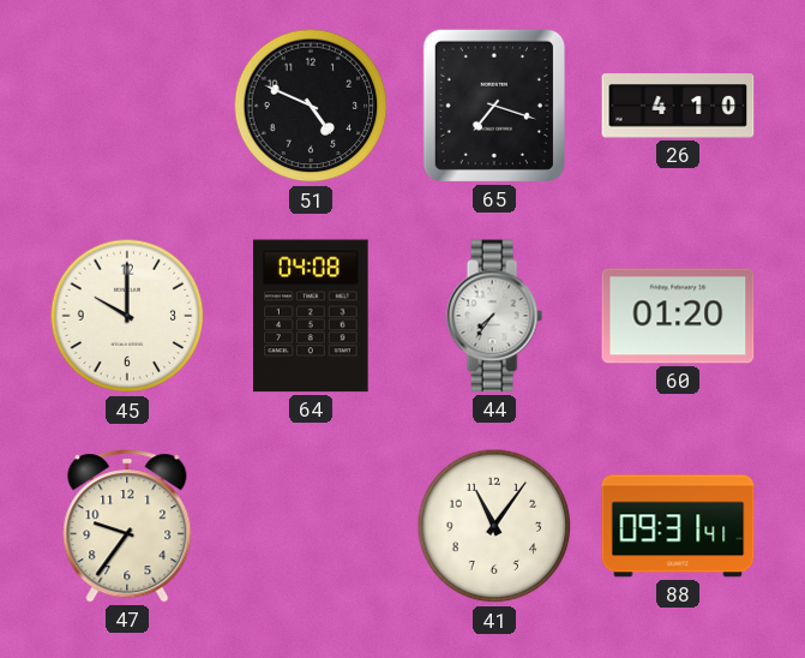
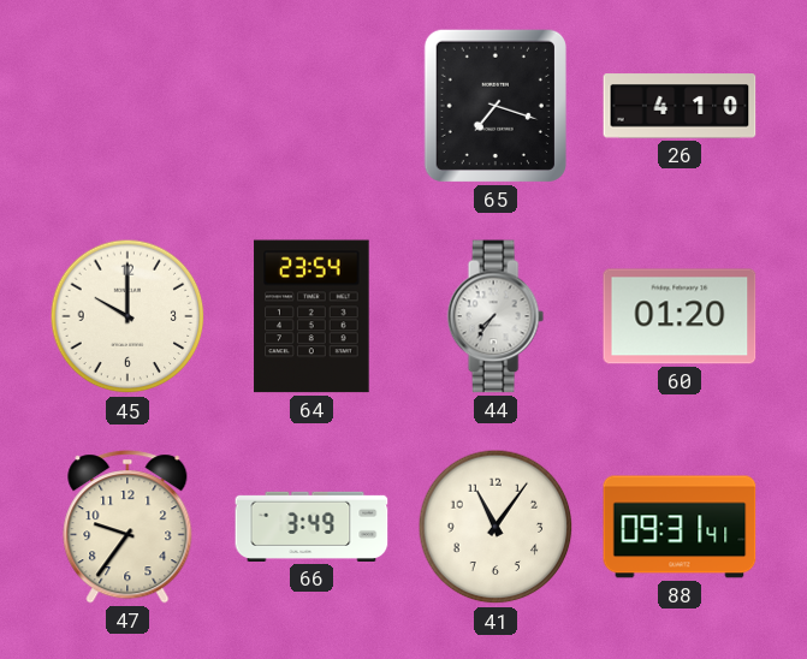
51: 4:49 -> none (311, 106)
64: 04:08 -> 23:54 (311, 316)
66: none -> 3:49 (311, 527)
